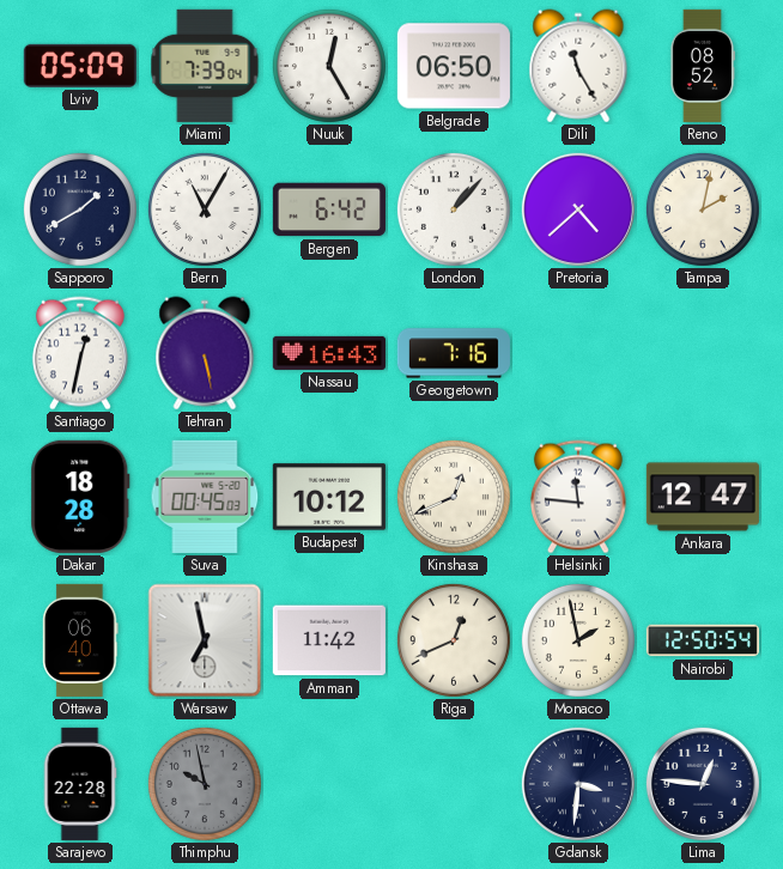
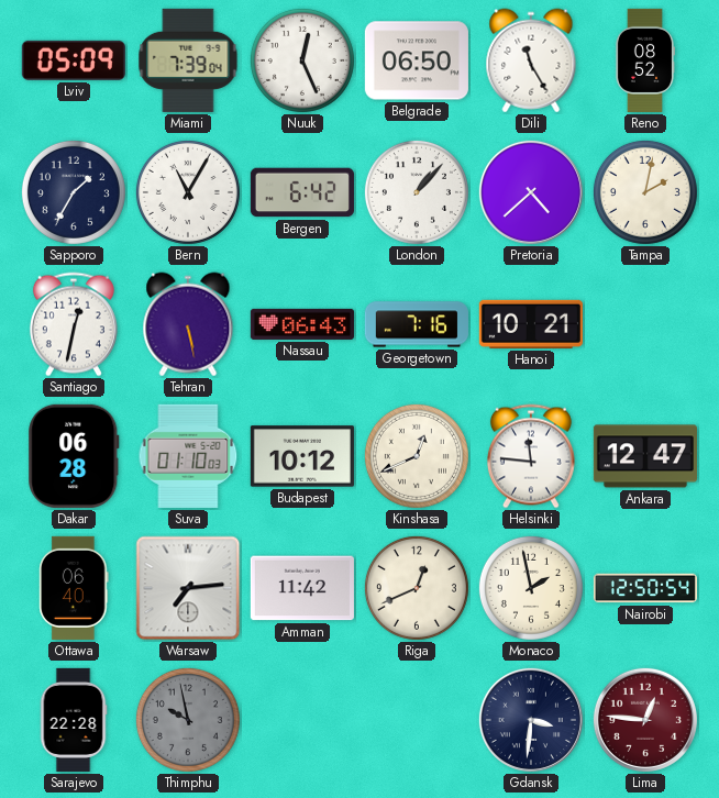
Nuuk: 12:25 -> 12:26 (302, 60)
Sapporo: 1:40 -> 1:35 (74, 192)
Nassau: 16:43 -> 06:43 (302, 324)
Hanoi: none -> 10:21 (531, 324)
Dakar: 18:28 -> 06:28 (74, 456)
Suva: 00:45 -> 01:10 (188, 456)
Warsaw: 6:58 -> 7:14 (188, 588)
Lima dial: navy -> burgundy (645, 720)
